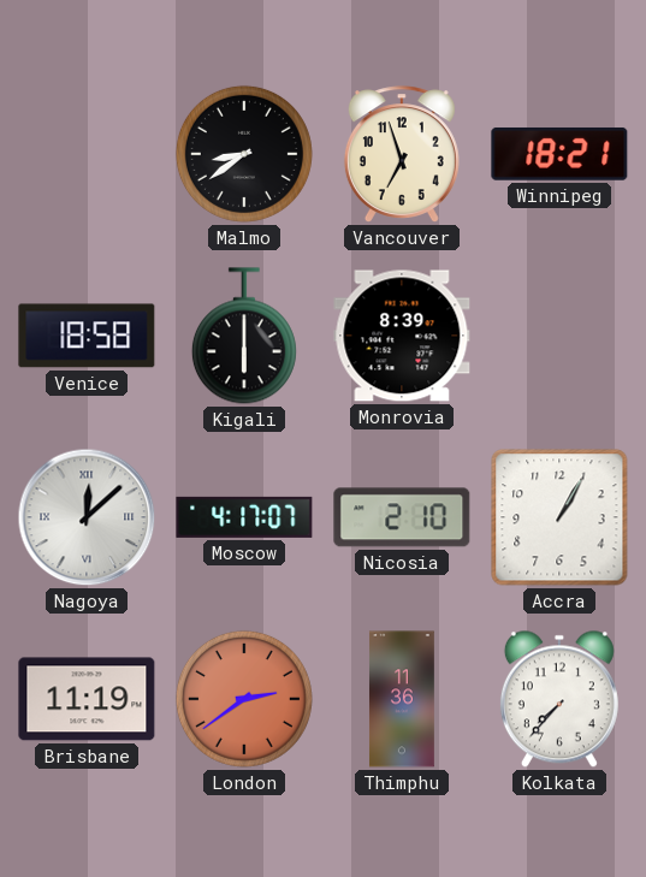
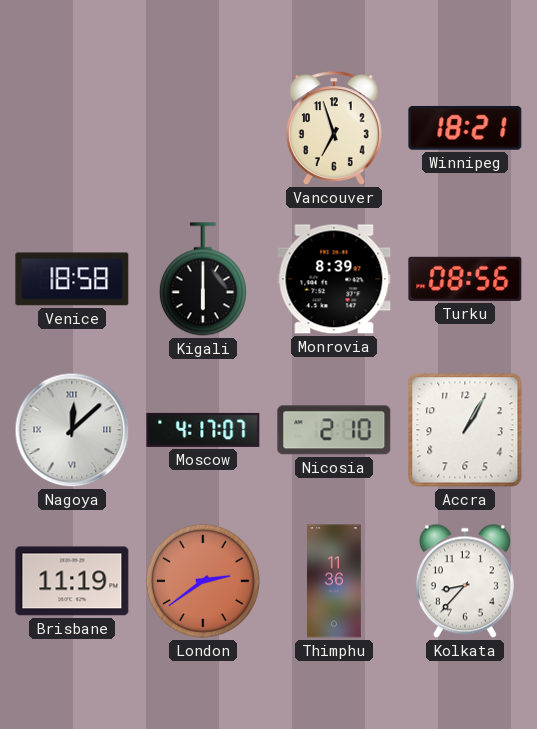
Malmo: 8:39 -> none (244, 154)
Turku: none -> 08:56 (465, 279)
Kolkata: 7:37 -> 8:37 (465, 581)
